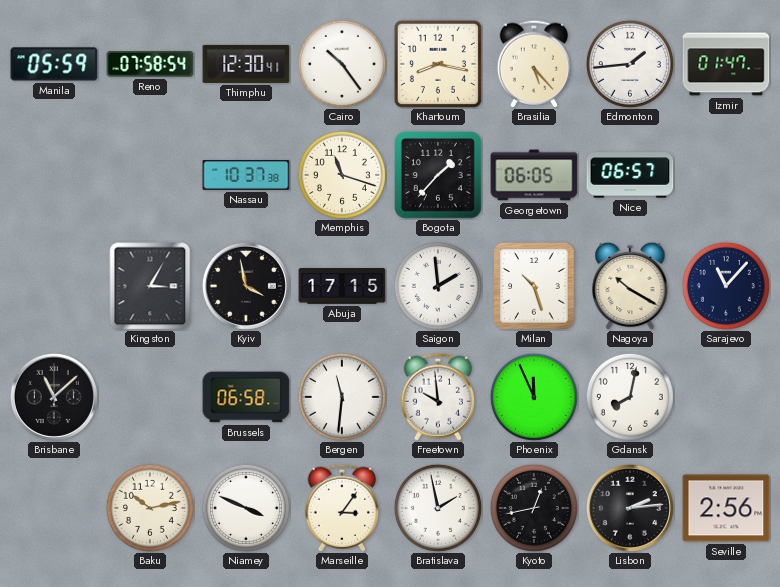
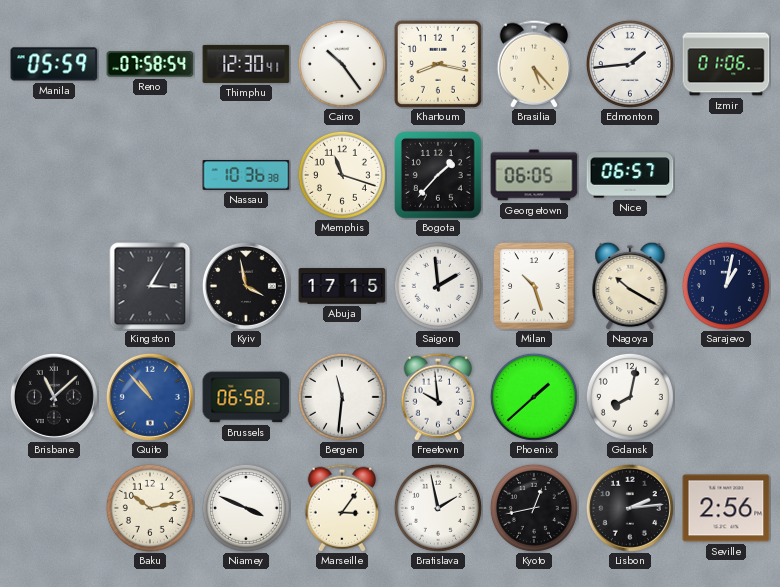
Izmir: 01:47 -> 01:06 (726, 64)
Nassau: 10:37 -> 10:36 (246, 175)
Sarajevo: 11:07 -> 1:02 (726, 286)
Quito: none -> 10:53 (150, 397)
Phoenix: 11:56 -> 1:38 (534, 397)
